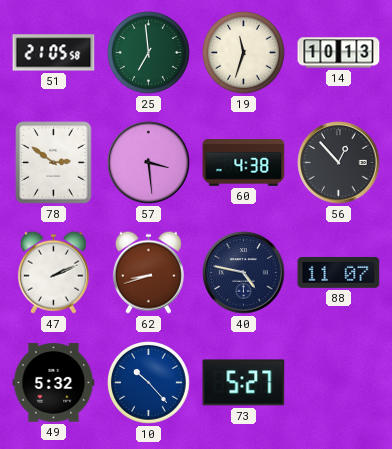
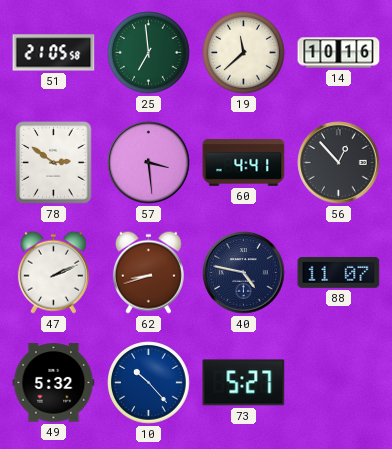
19: 11:33 -> 11:38 (244, 53)
14: 10:13 -> 10:16 (339, 53)
60: 4:38 -> 4:41 (244, 163)
